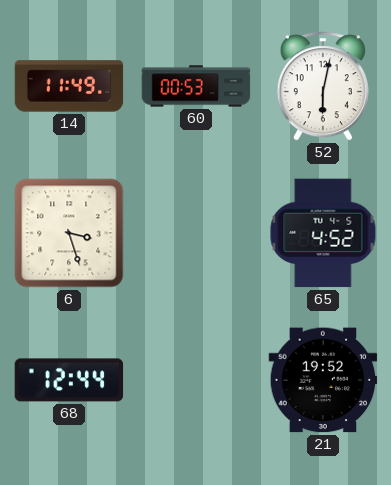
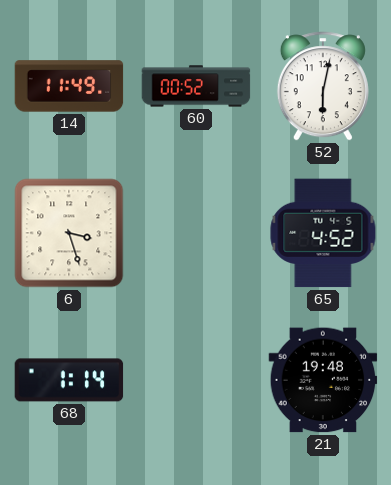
60: 00:53 -> 00:52 (196, 86)
68: 12:44 -> 1:14 (69, 380)
21: 19:52 -> 19:48 (323, 380)
